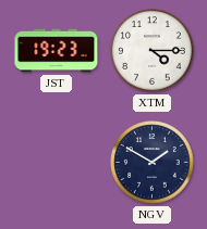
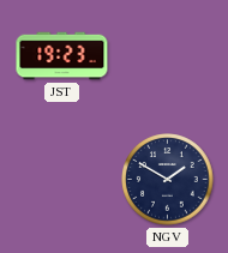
XTM: 4:15 -> none (153, 51)
